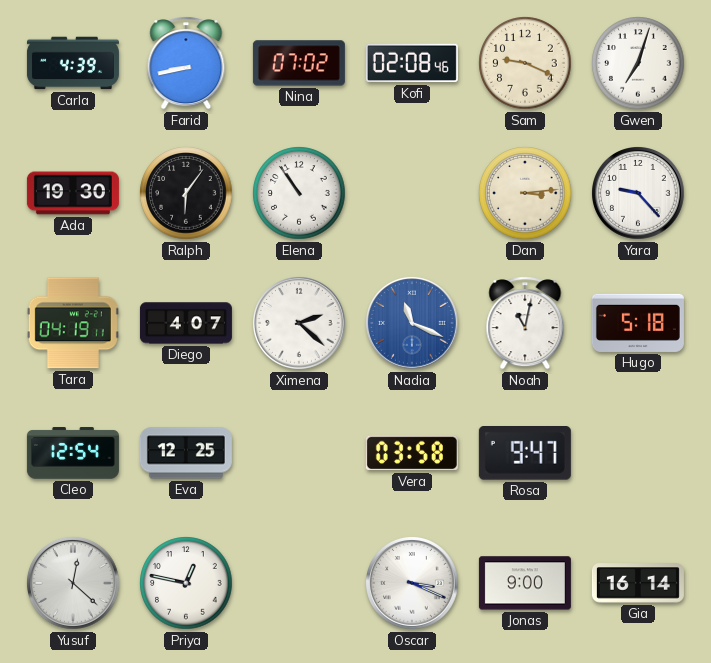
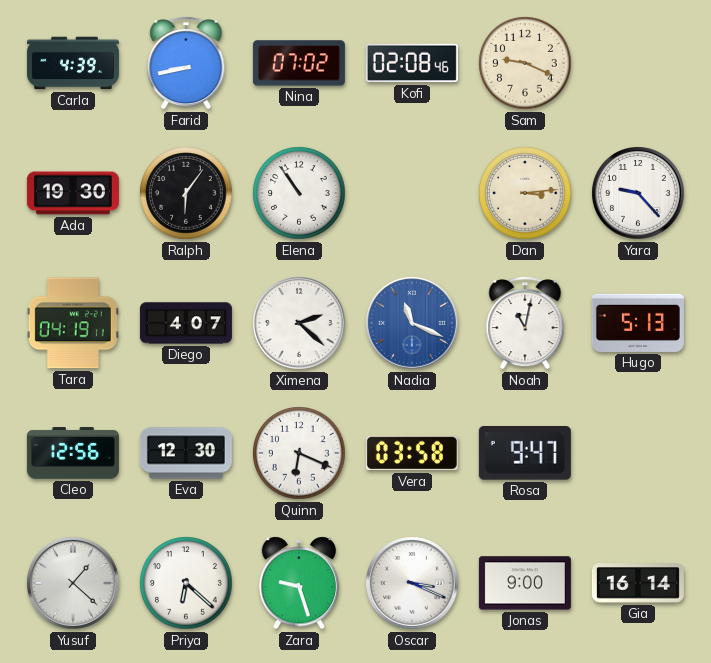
Gwen: 7:03 -> none (638, 63)
Hugo: 5:18 -> 5:13 (638, 323)
Cleo: 12:54 -> 12:56 (73, 453)
Eva: 12:25 -> 12:30 (186, 453)
Quinn: none -> 6:19 (299, 453)
Yusuf: 12:22 -> 1:22 (74, 584)
Priya: 12:47 -> 6:22 (186, 583)
Zara: none -> 9:27 (299, 583)
